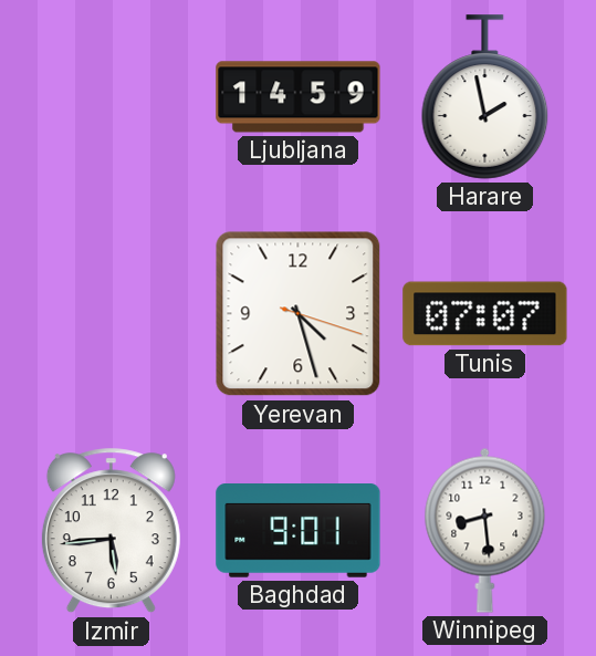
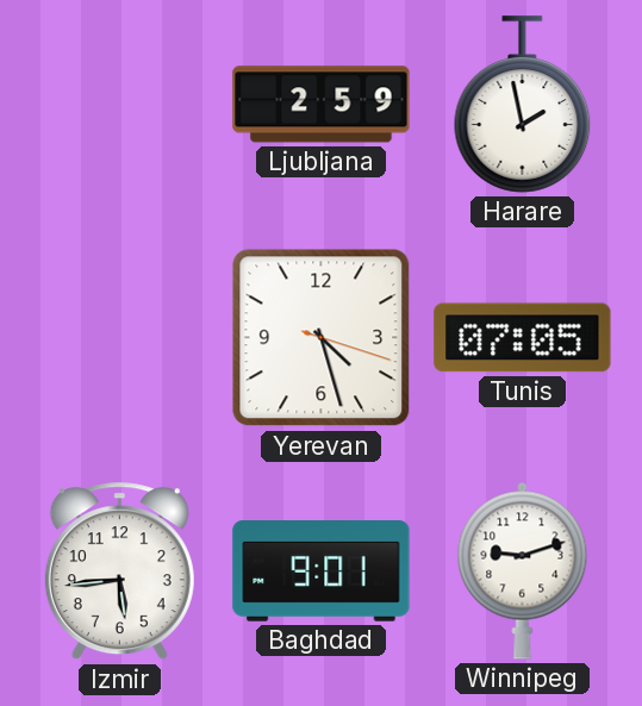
Ljubljana: 14:59 -> 2:59 (322, 105)
Tunis: 07:07 -> 07:05 (523, 338)
Winnipeg: 8:29 -> 9:12 (523, 570)
